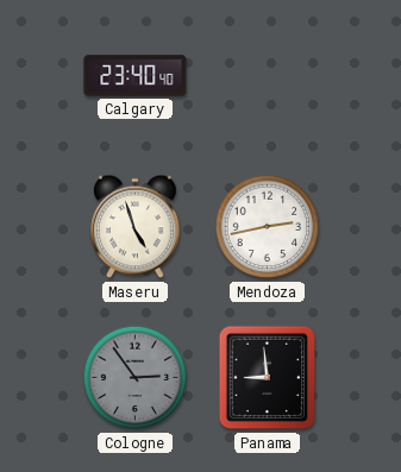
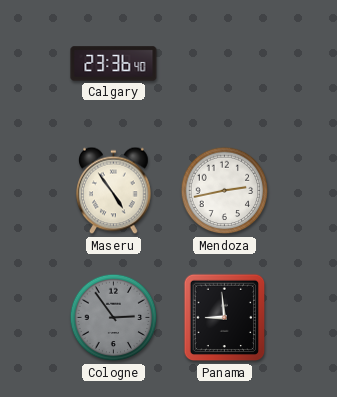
Calgary: 23:40 -> 23:36 (114, 64)
Maseru: 4:57 -> 4:54 (114, 191)
